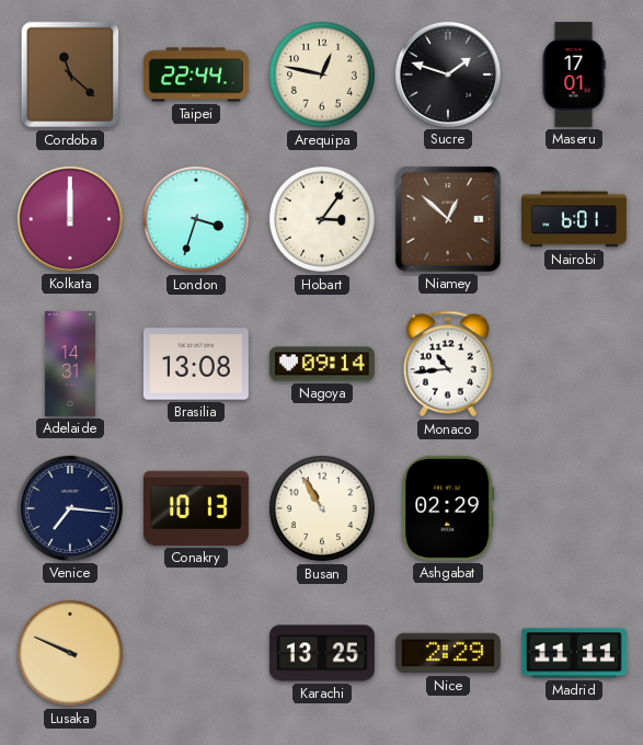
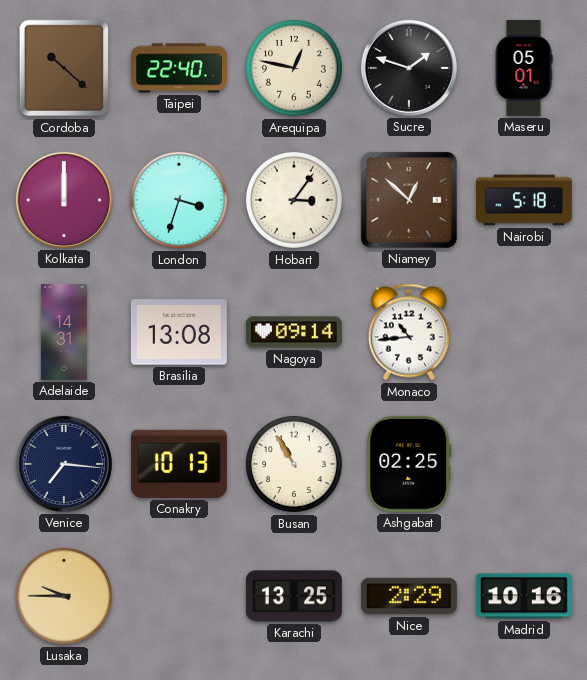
Cordoba: 11:22 -> 10:22 (63, 68)
Taipei: 22:44 -> 22:40 (179, 68)
Maseru: 17:01 -> 05:01 (524, 68)
Nairobi: 6:01 -> 5:18 (524, 200)
Ashgabat: 02:29 -> 02:25 (409, 464)
Lusaka: 9:49 -> 9:45 (64, 596)
Madrid: 11:11 -> 10:16 (524, 596)
